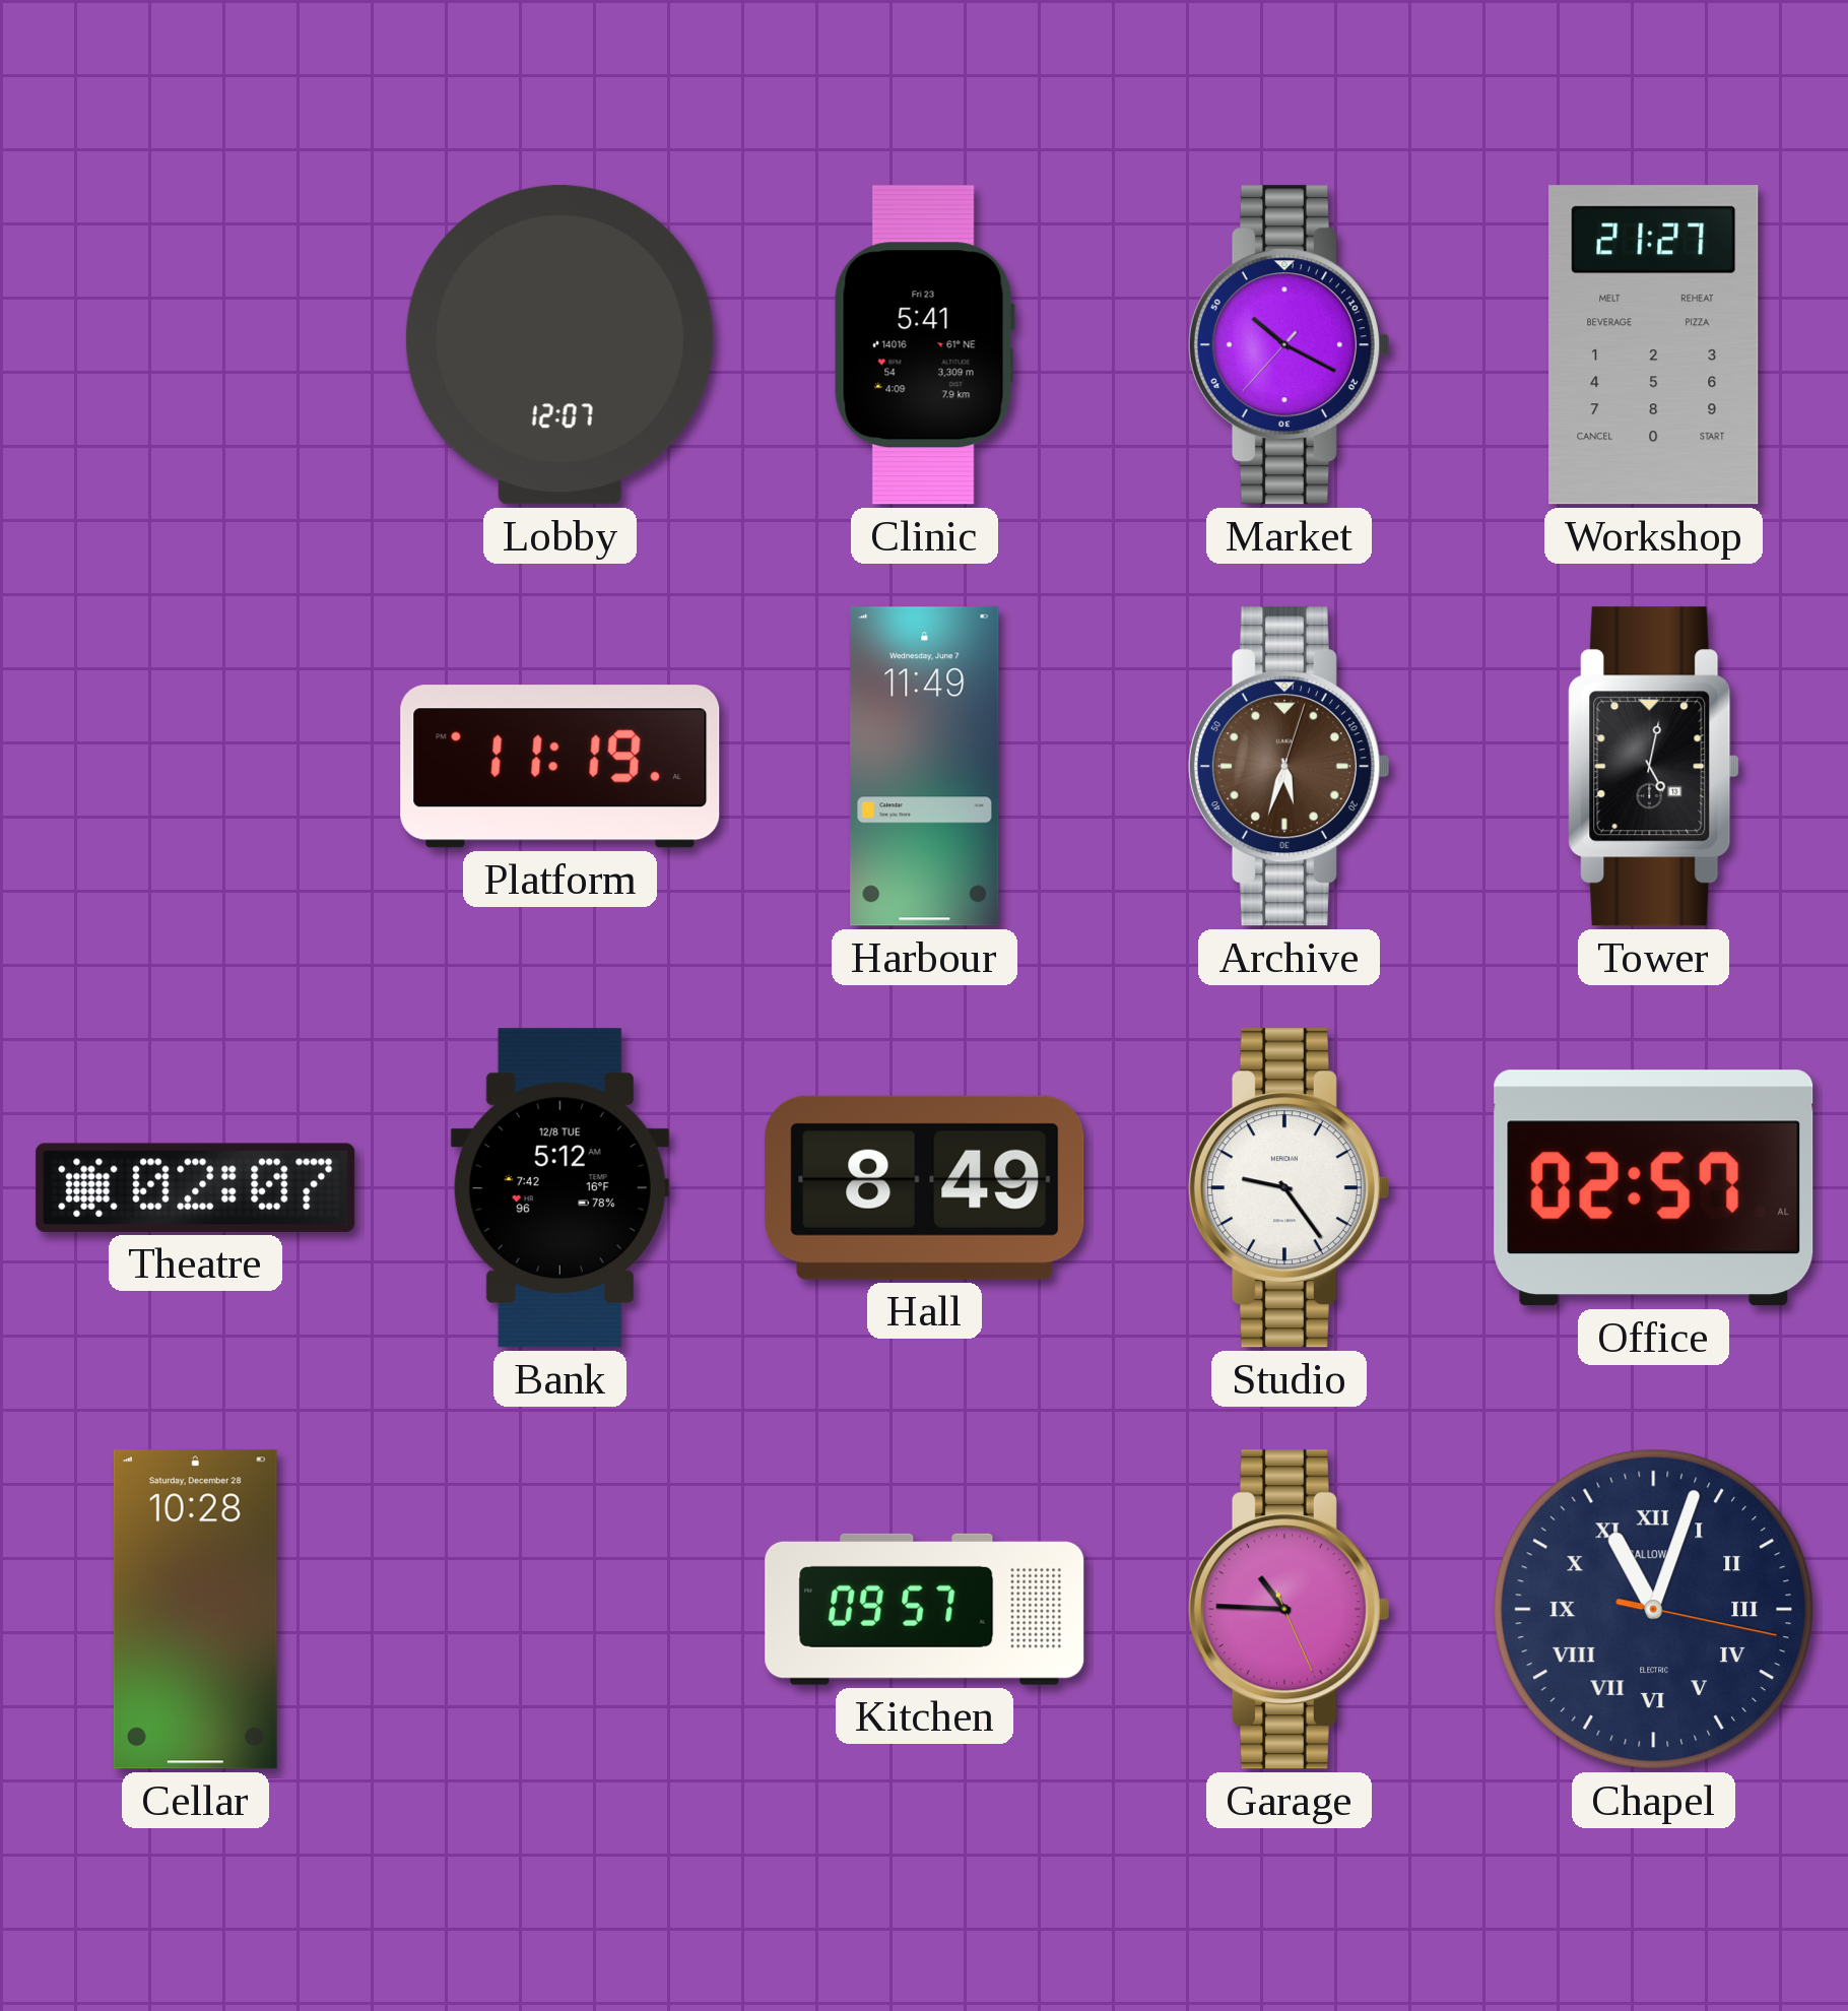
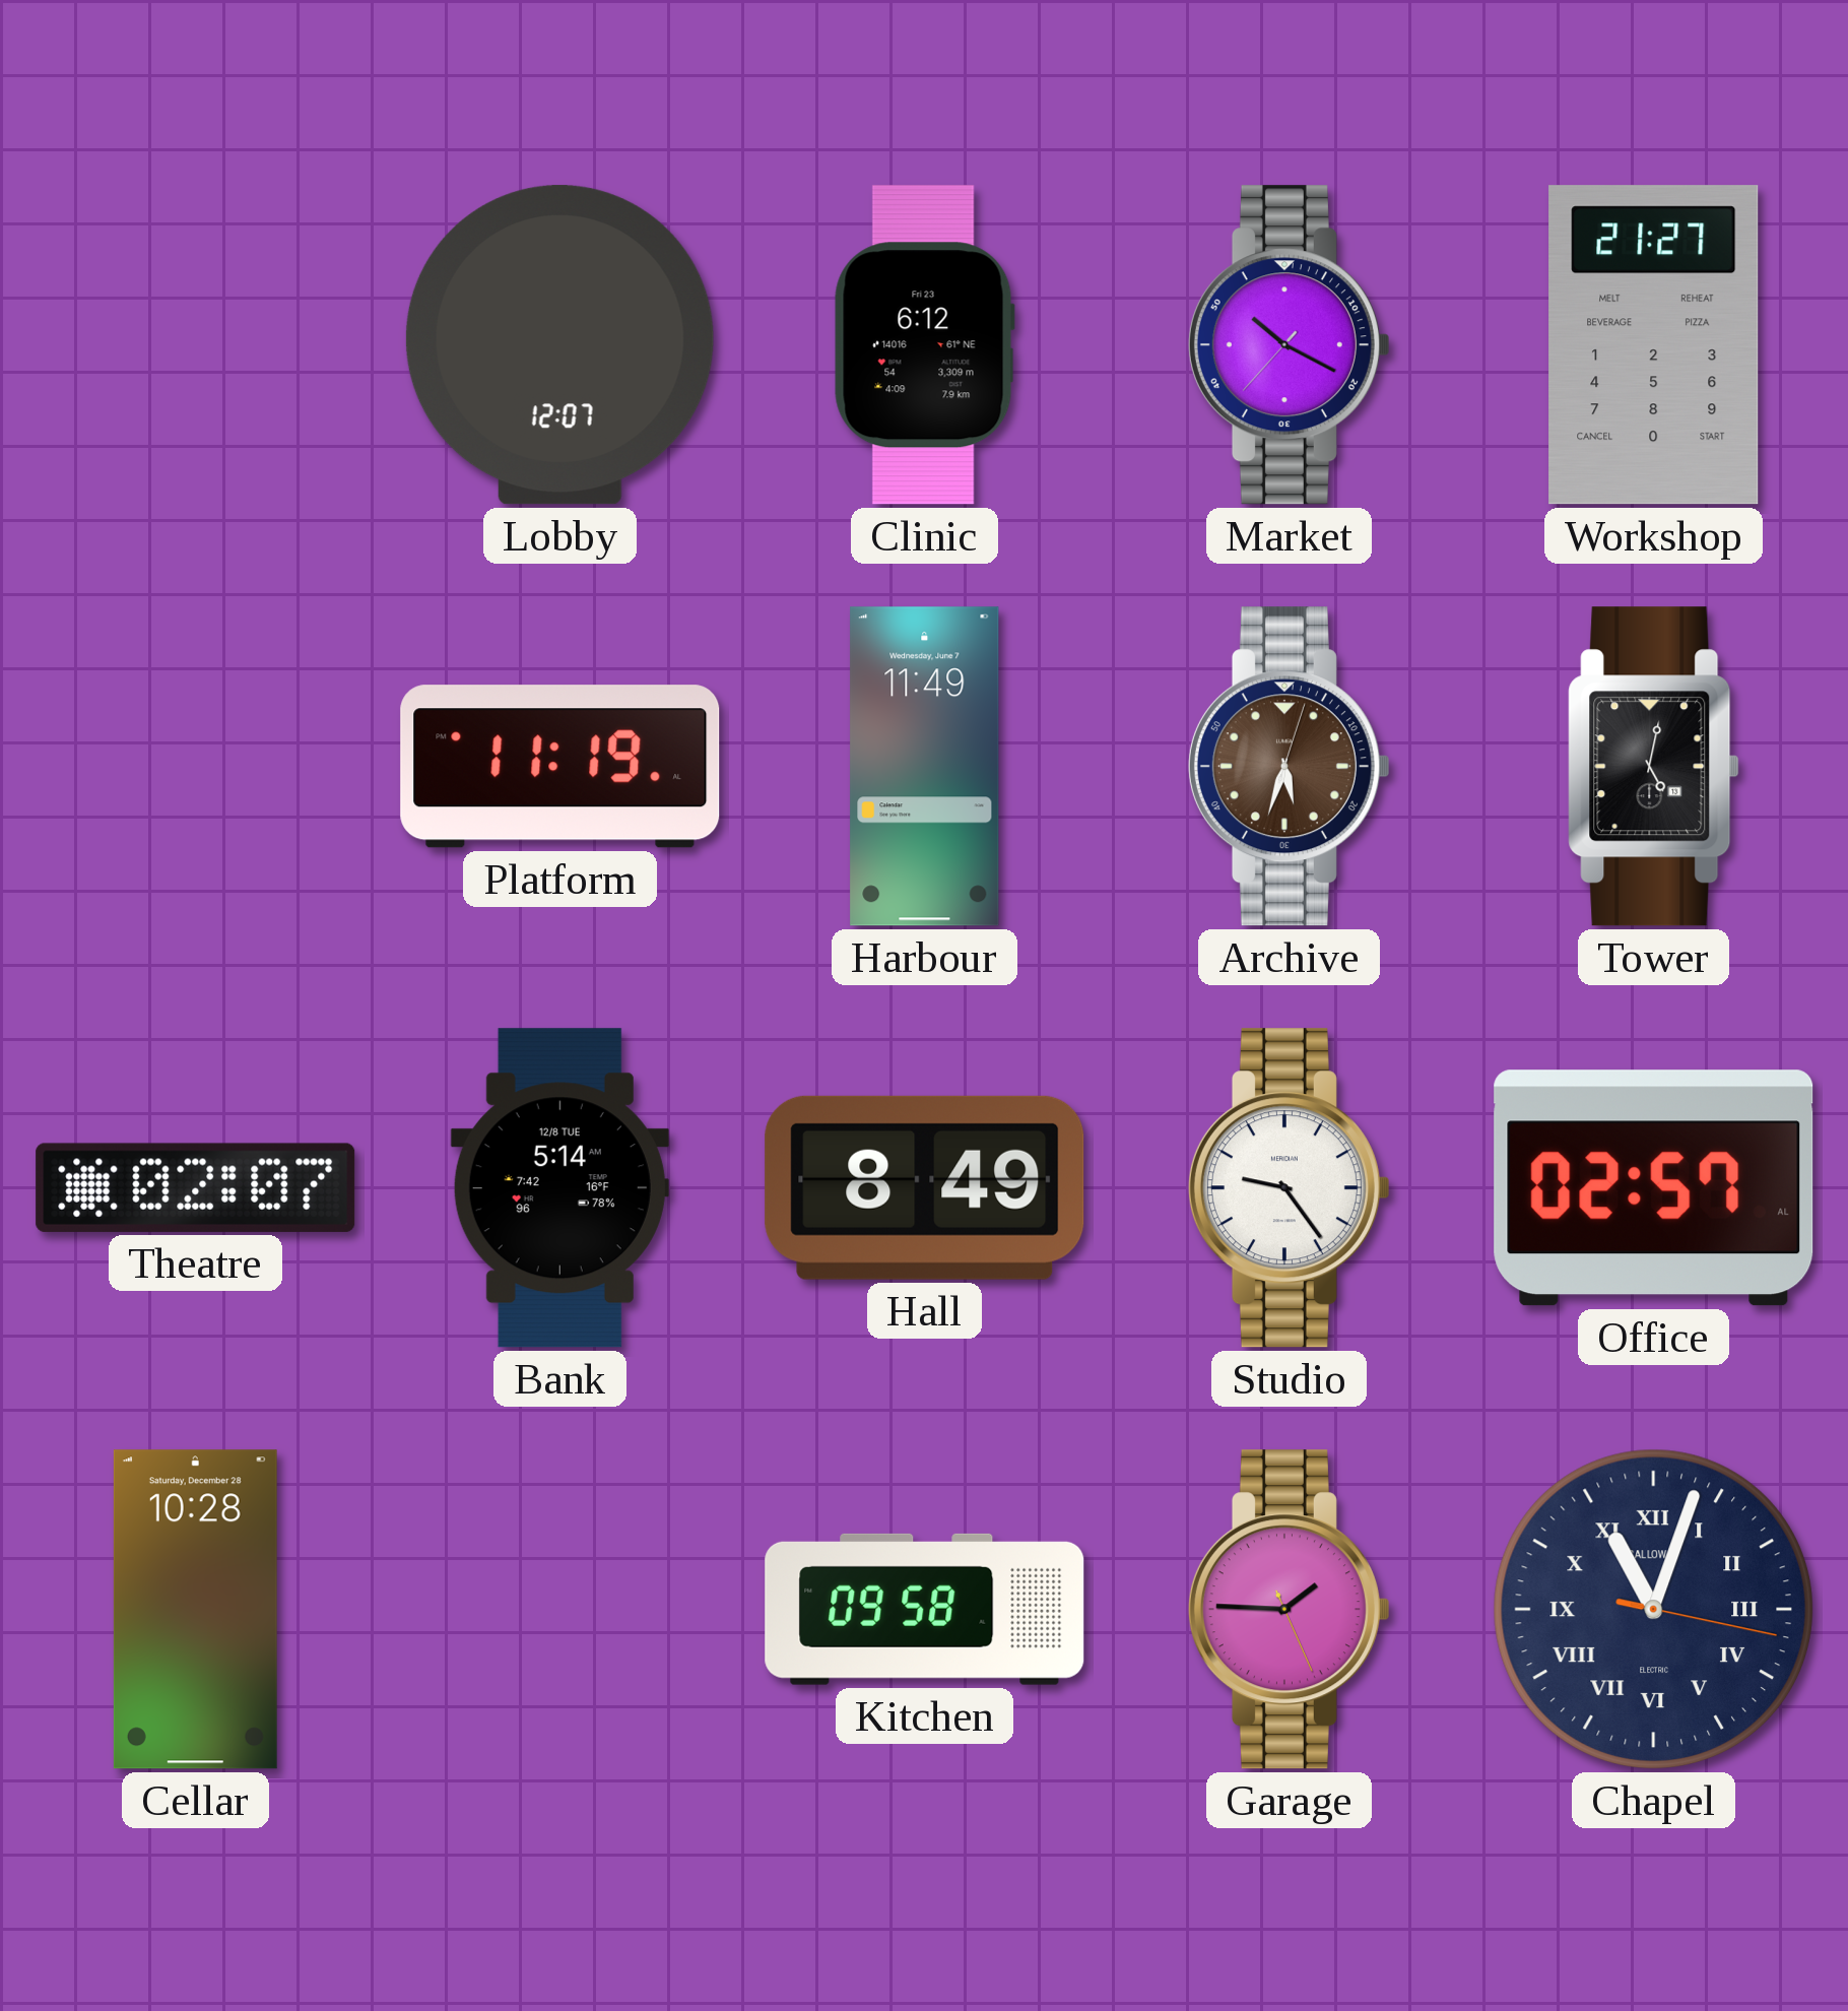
Clinic: 5:41 -> 6:12 (924, 345)
Bank: 5:12 -> 5:14 (559, 1188)
Kitchen: 09:57 -> 09:58 (925, 1609)
Garage: 10:45 -> 1:45 (1289, 1610)
